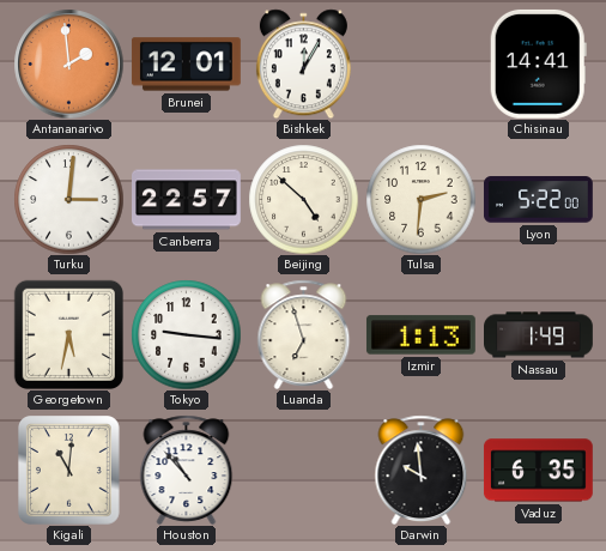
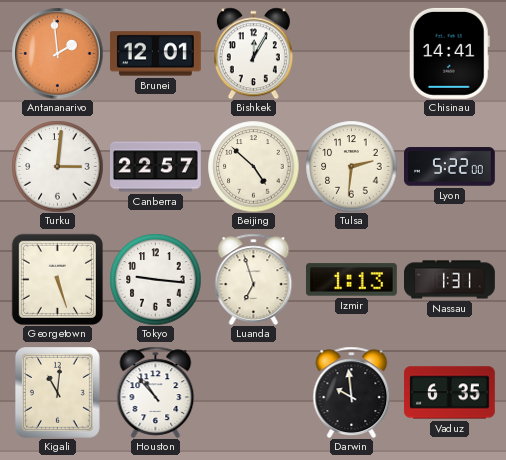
Georgetown: 5:32 -> 5:27 (57, 279)
Nassau: 1:49 -> 1:31 (450, 280)
